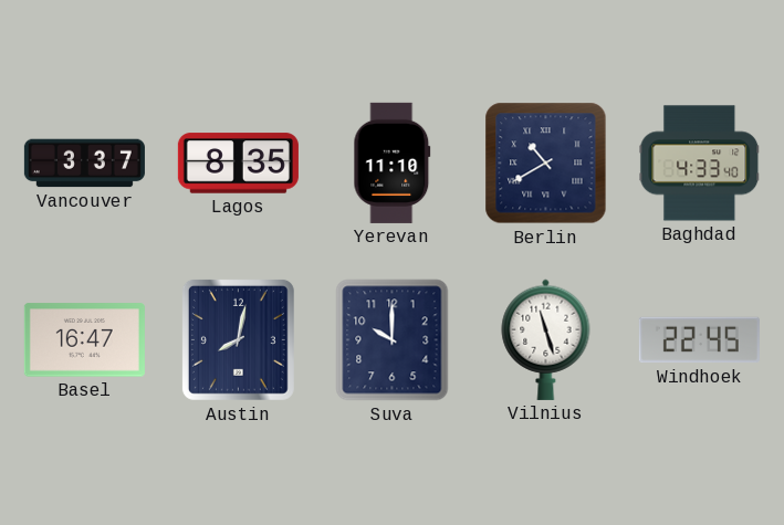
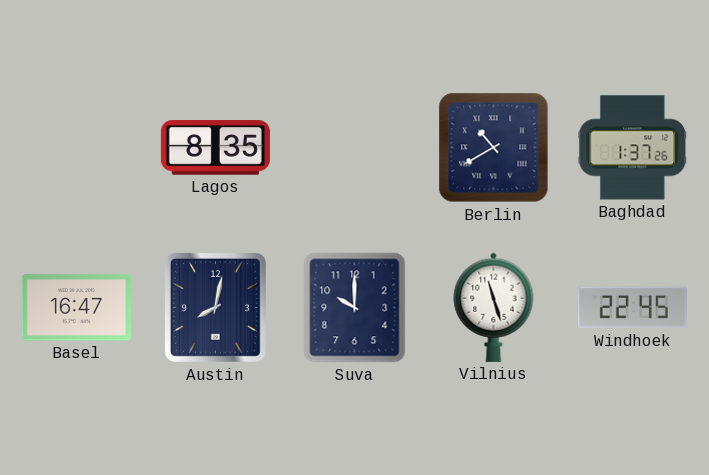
Vancouver: 3:37 -> none (84, 164)
Yerevan: 11:10 -> none (393, 162)
Baghdad: 4:33 -> 1:37 (633, 148)
